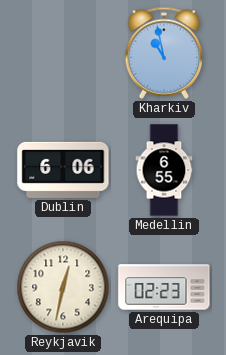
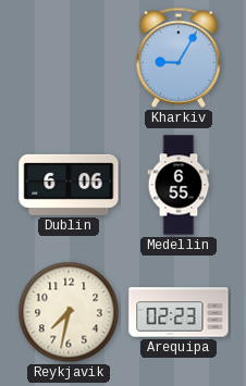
Kharkiv: 10:58 -> 9:05 (179, 58)
Reykjavik: 12:32 -> 7:32 (69, 312)
